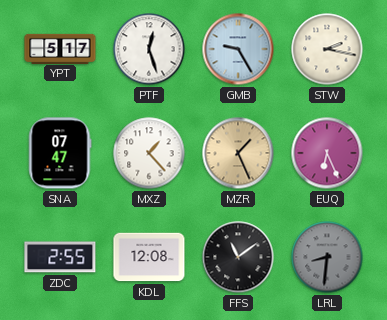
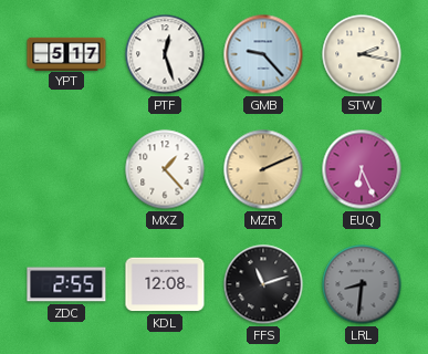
GMB: 9:25 -> 9:23 (263, 54)
SNA: 07:47 -> none (60, 153)
MZR: 1:26 -> 2:11 (263, 169)
FFS: 11:09 -> 11:12 (263, 284)
